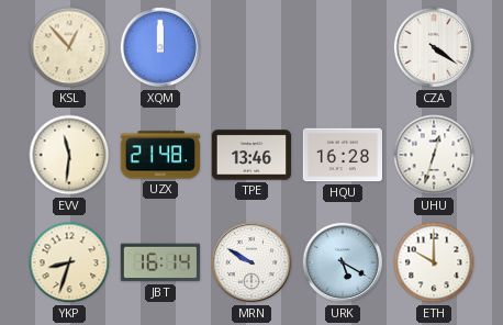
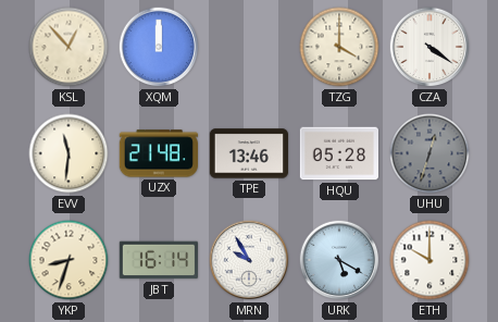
TZG: none -> 4:00 (339, 47)
HQU: 16:28 -> 05:28 (338, 153)
UHU dial: white -> grey (429, 153)
MRN: 9:50 -> 9:55 (249, 260)
